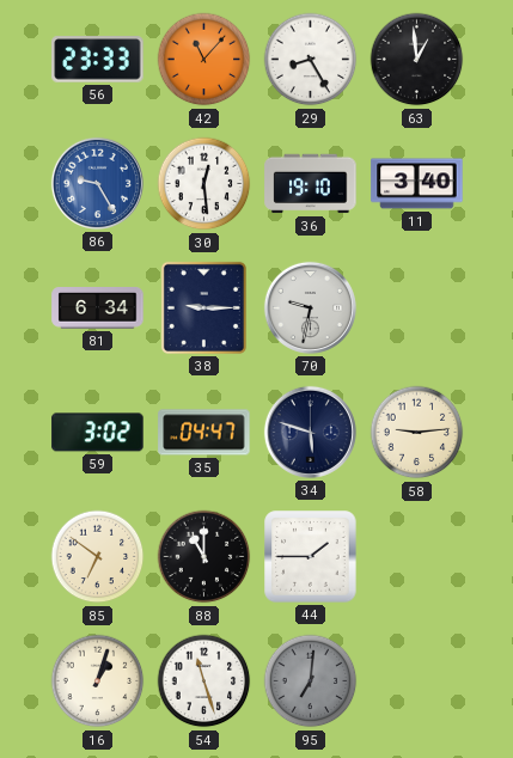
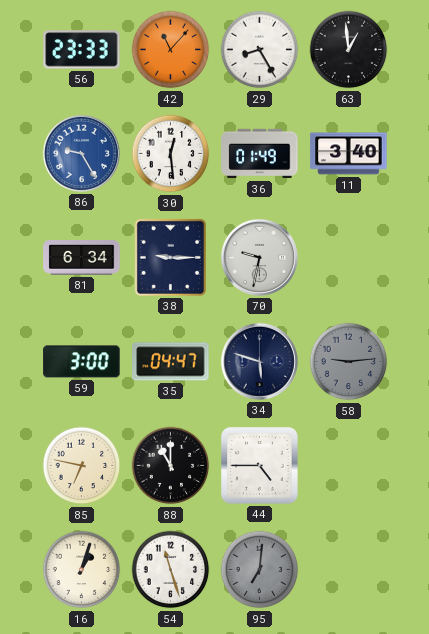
36: 19:10 -> 01:49 (260, 154)
59: 3:02 -> 3:00 (82, 362)
58 dial: cream -> grey (349, 362)
85: 6:51 -> 6:47 (82, 466)
44: 1:45 -> 4:45 (260, 466)
